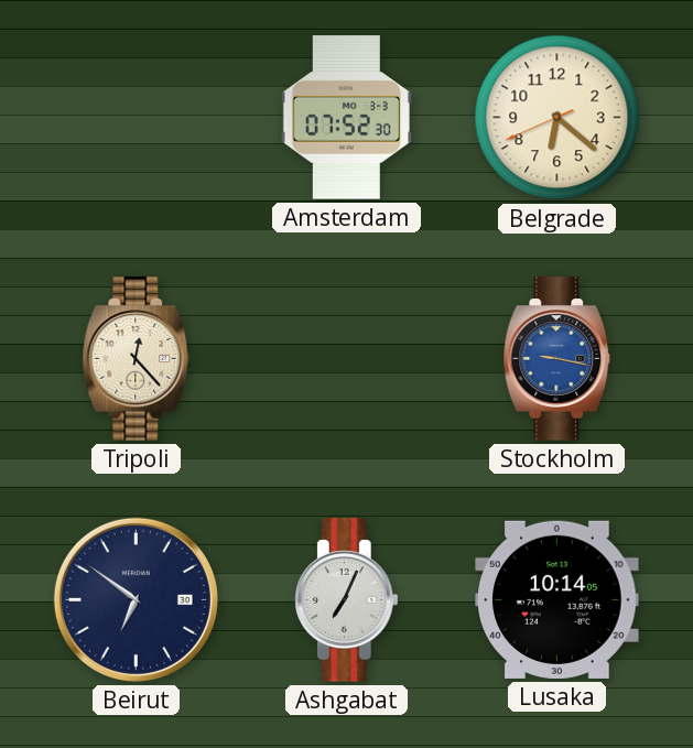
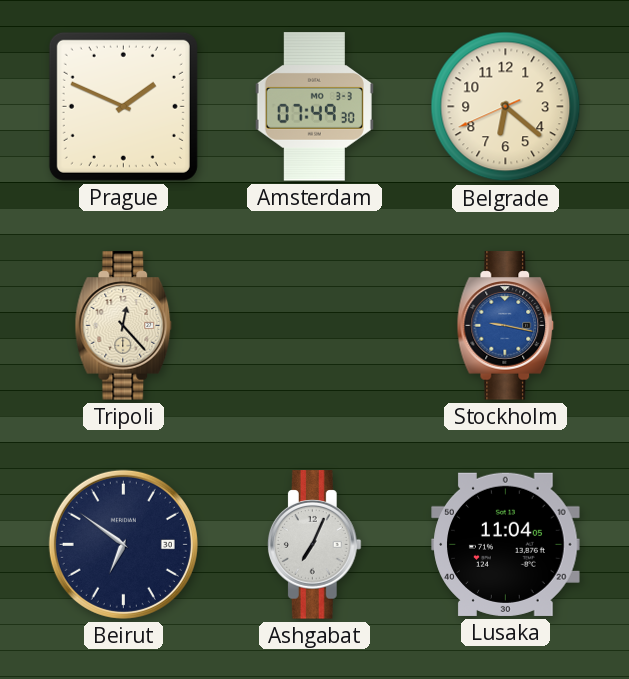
Prague: none -> 1:49 (123, 106)
Amsterdam: 07:52 -> 07:49 (314, 107)
Lusaka: 10:14 -> 11:04 (506, 544)
